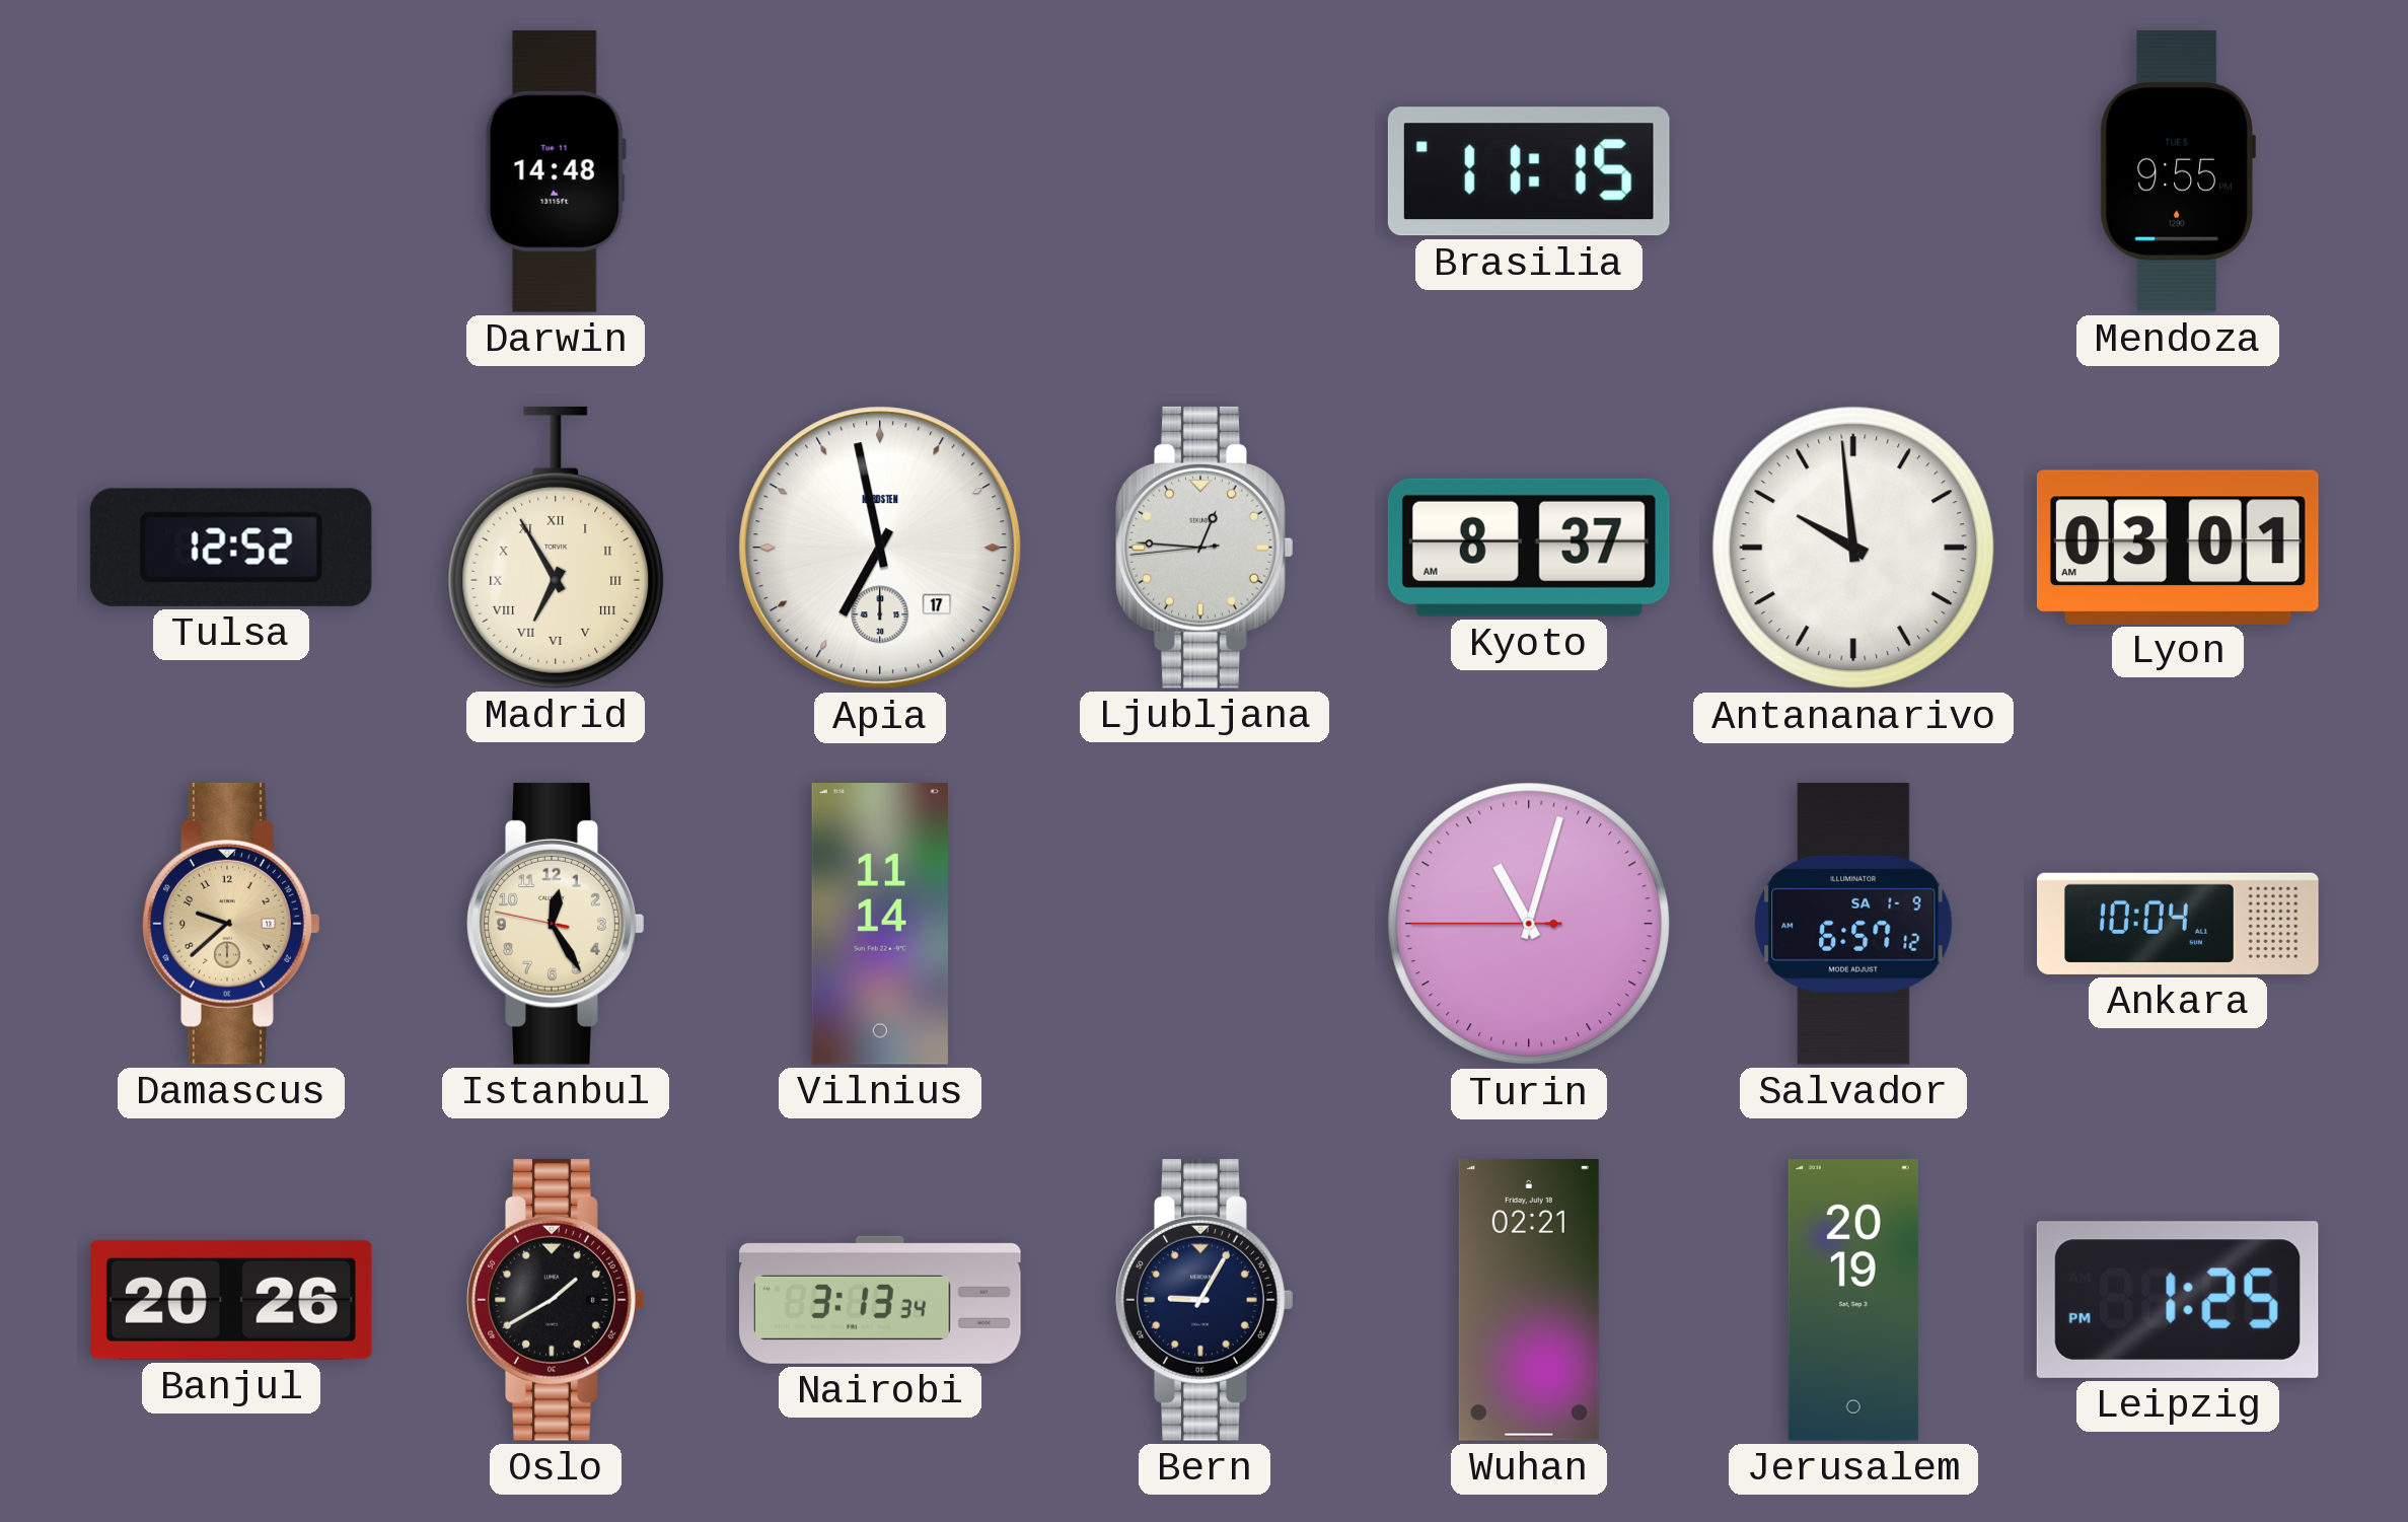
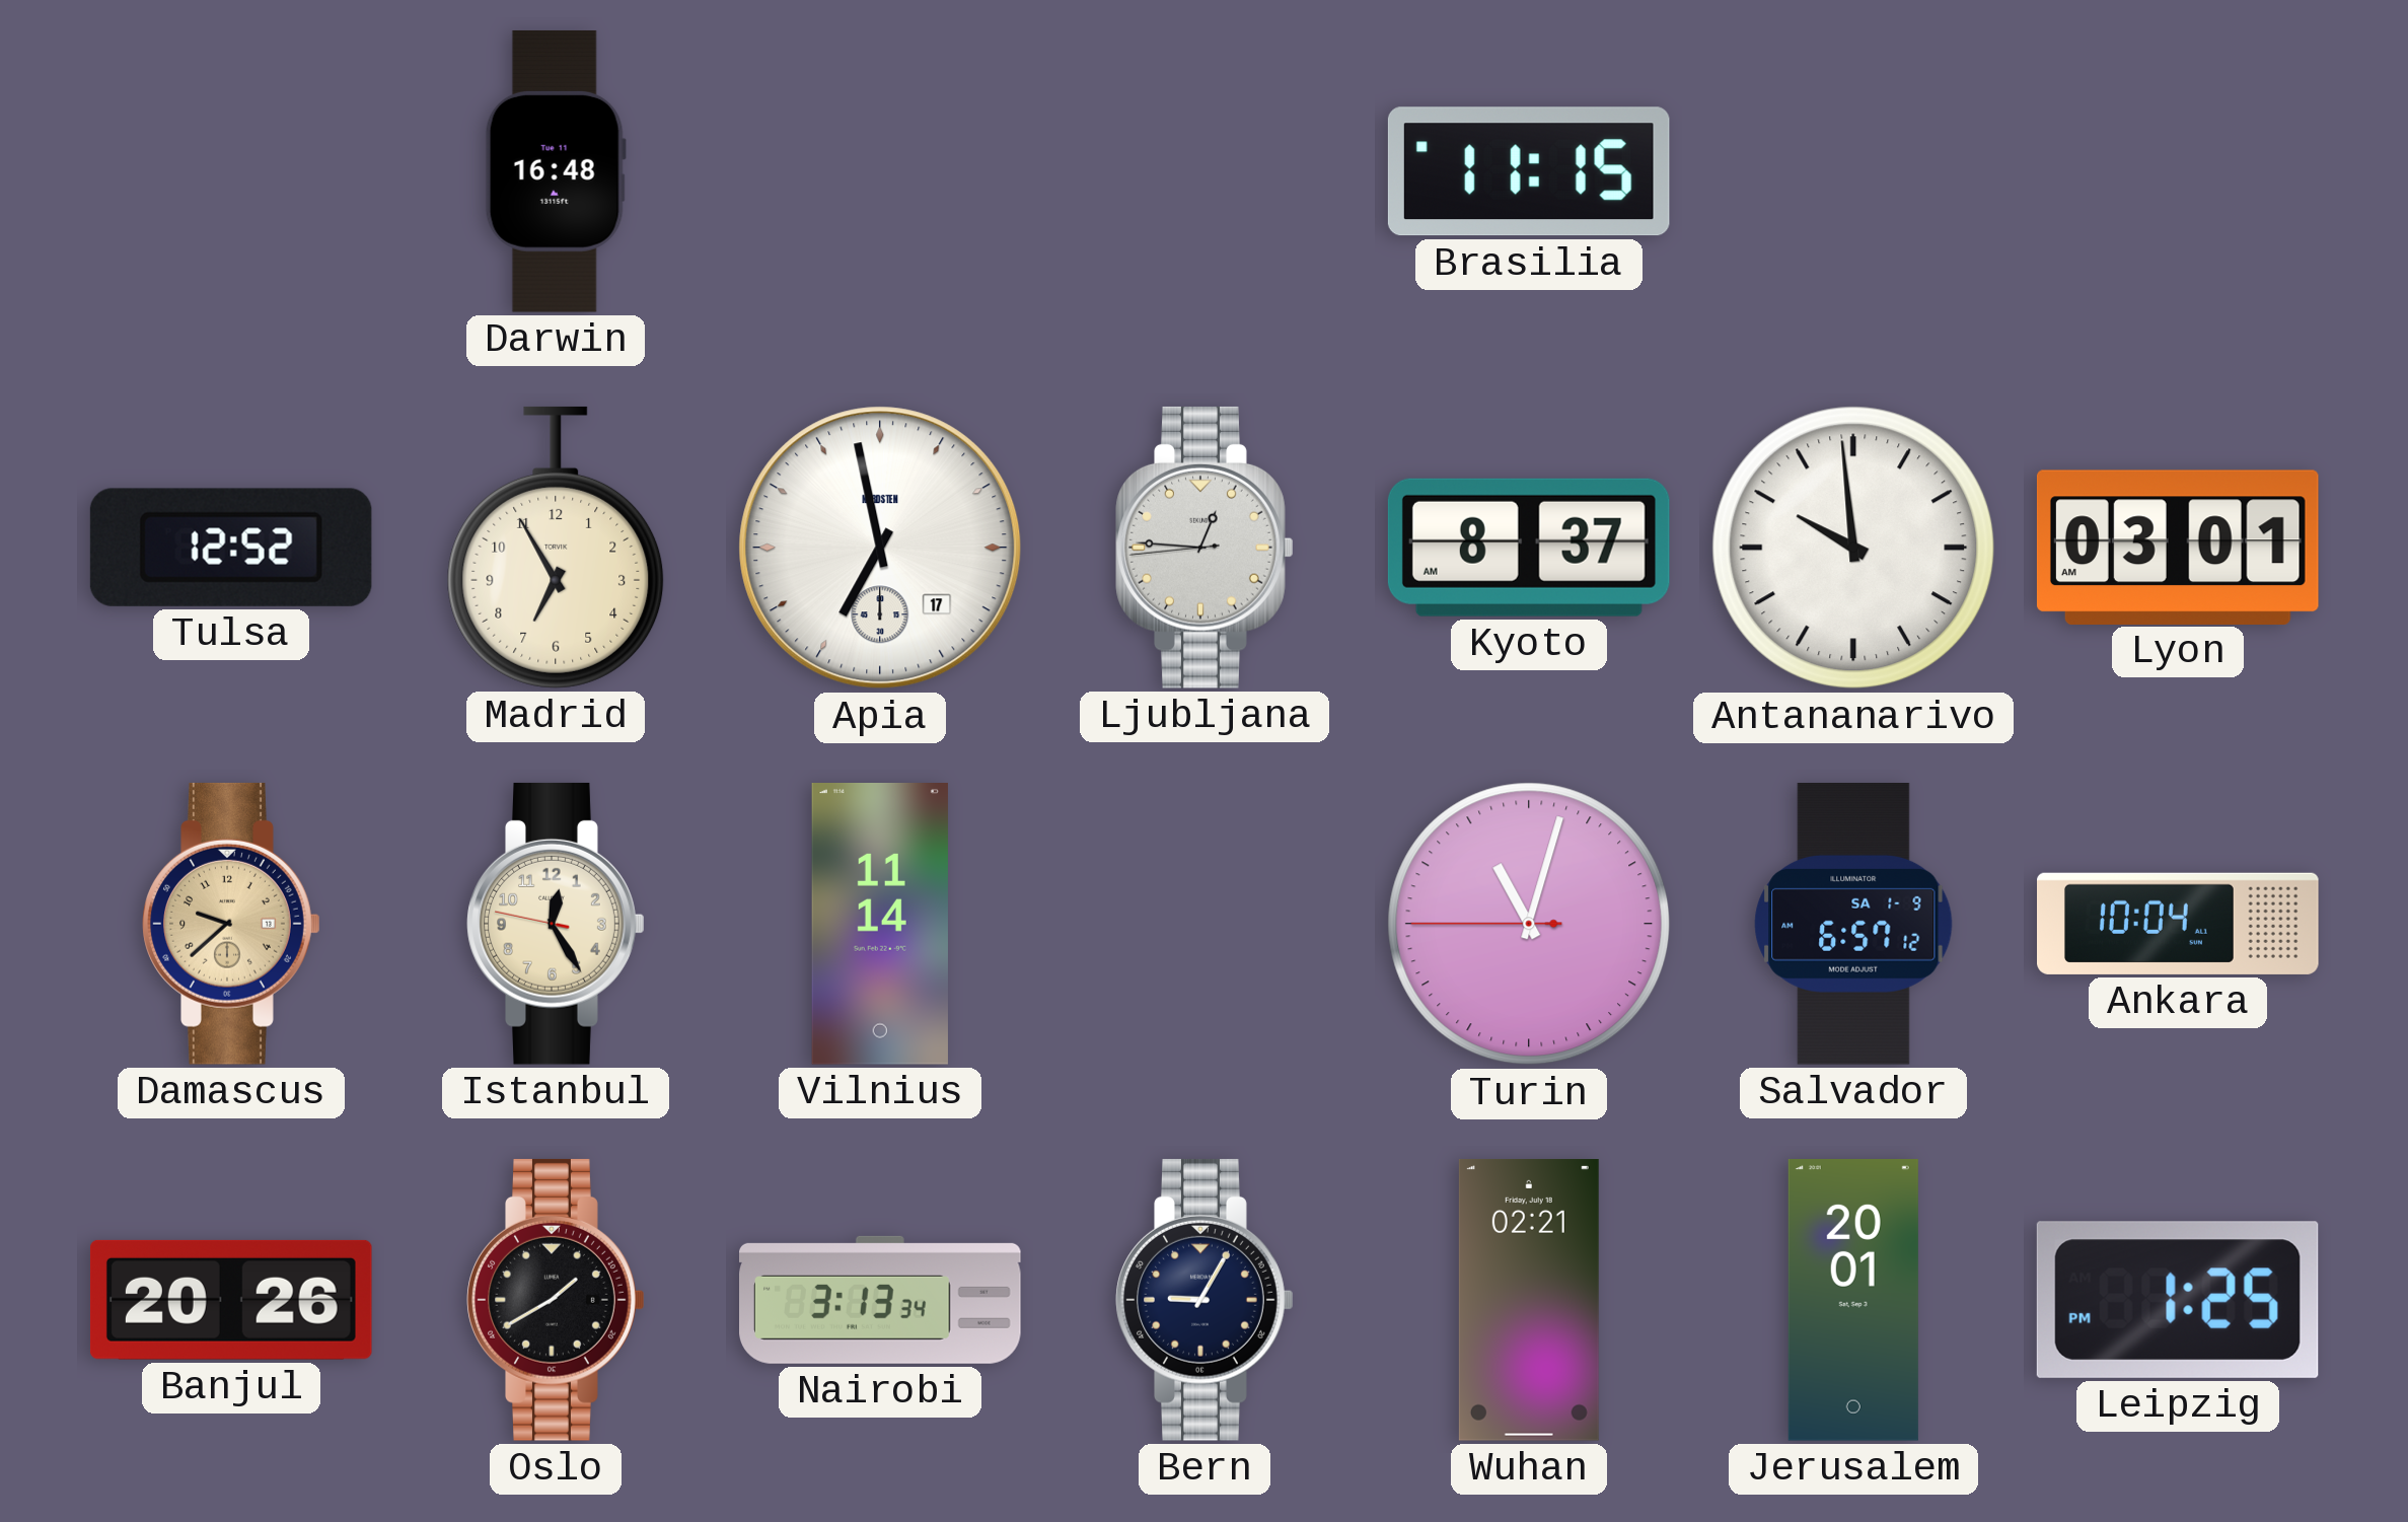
Darwin: 14:48 -> 16:48 (556, 171)
Mendoza: 9:55 -> none (2178, 171)
Madrid numerals: Roman -> Arabic (556, 548)
Jerusalem: 20:19 -> 20:01 (1853, 1301)
